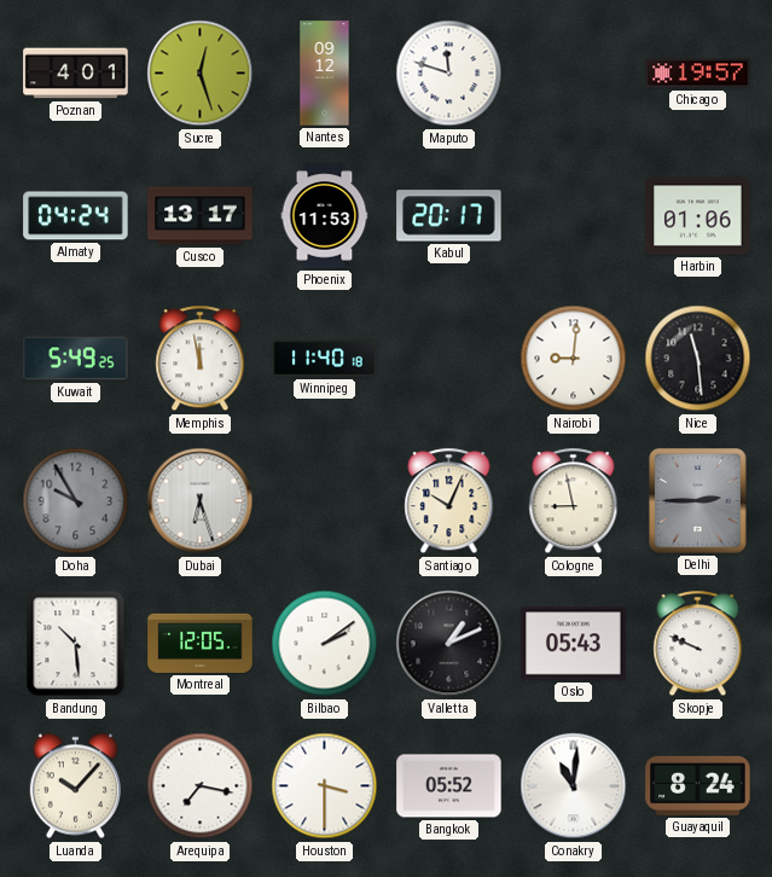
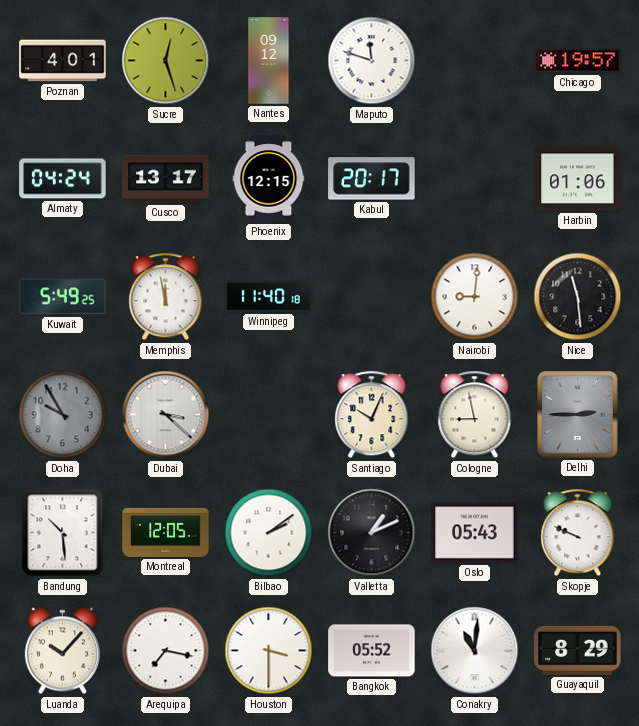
Phoenix: 11:53 -> 12:15 (269, 179)
Dubai: 6:27 -> 3:22 (166, 415)
Guayaquil: 8:24 -> 8:29 (578, 650)
